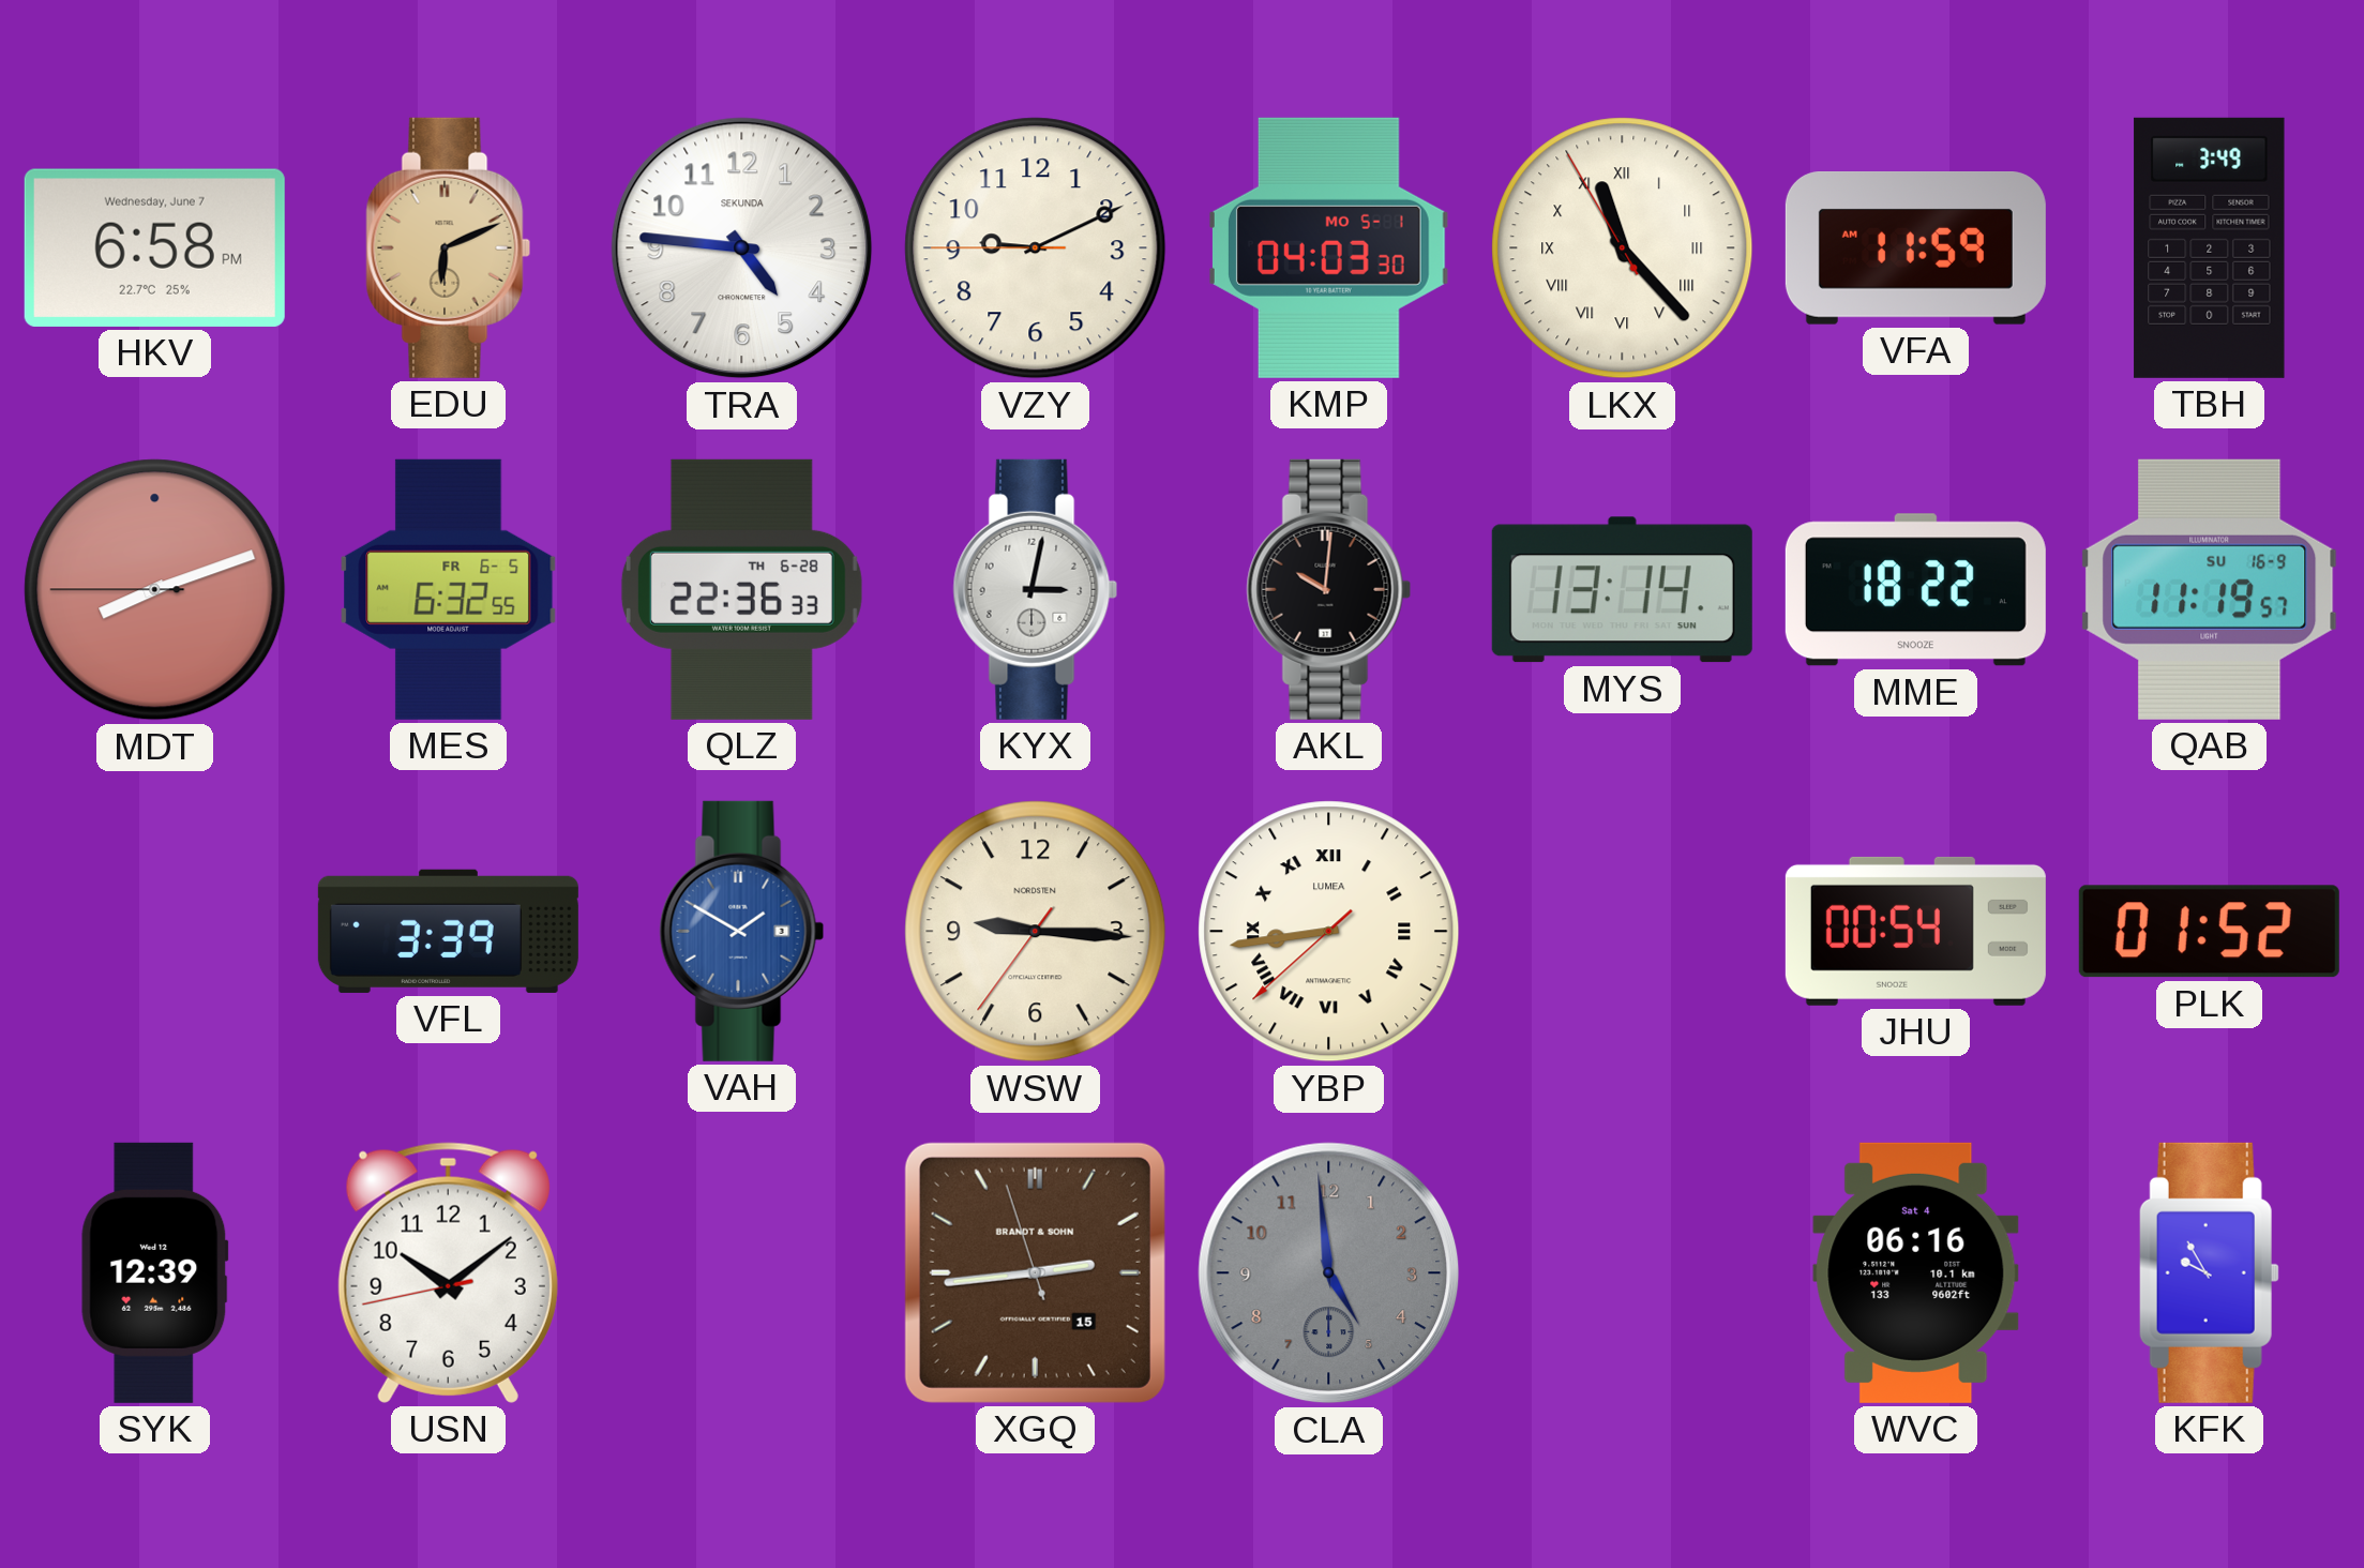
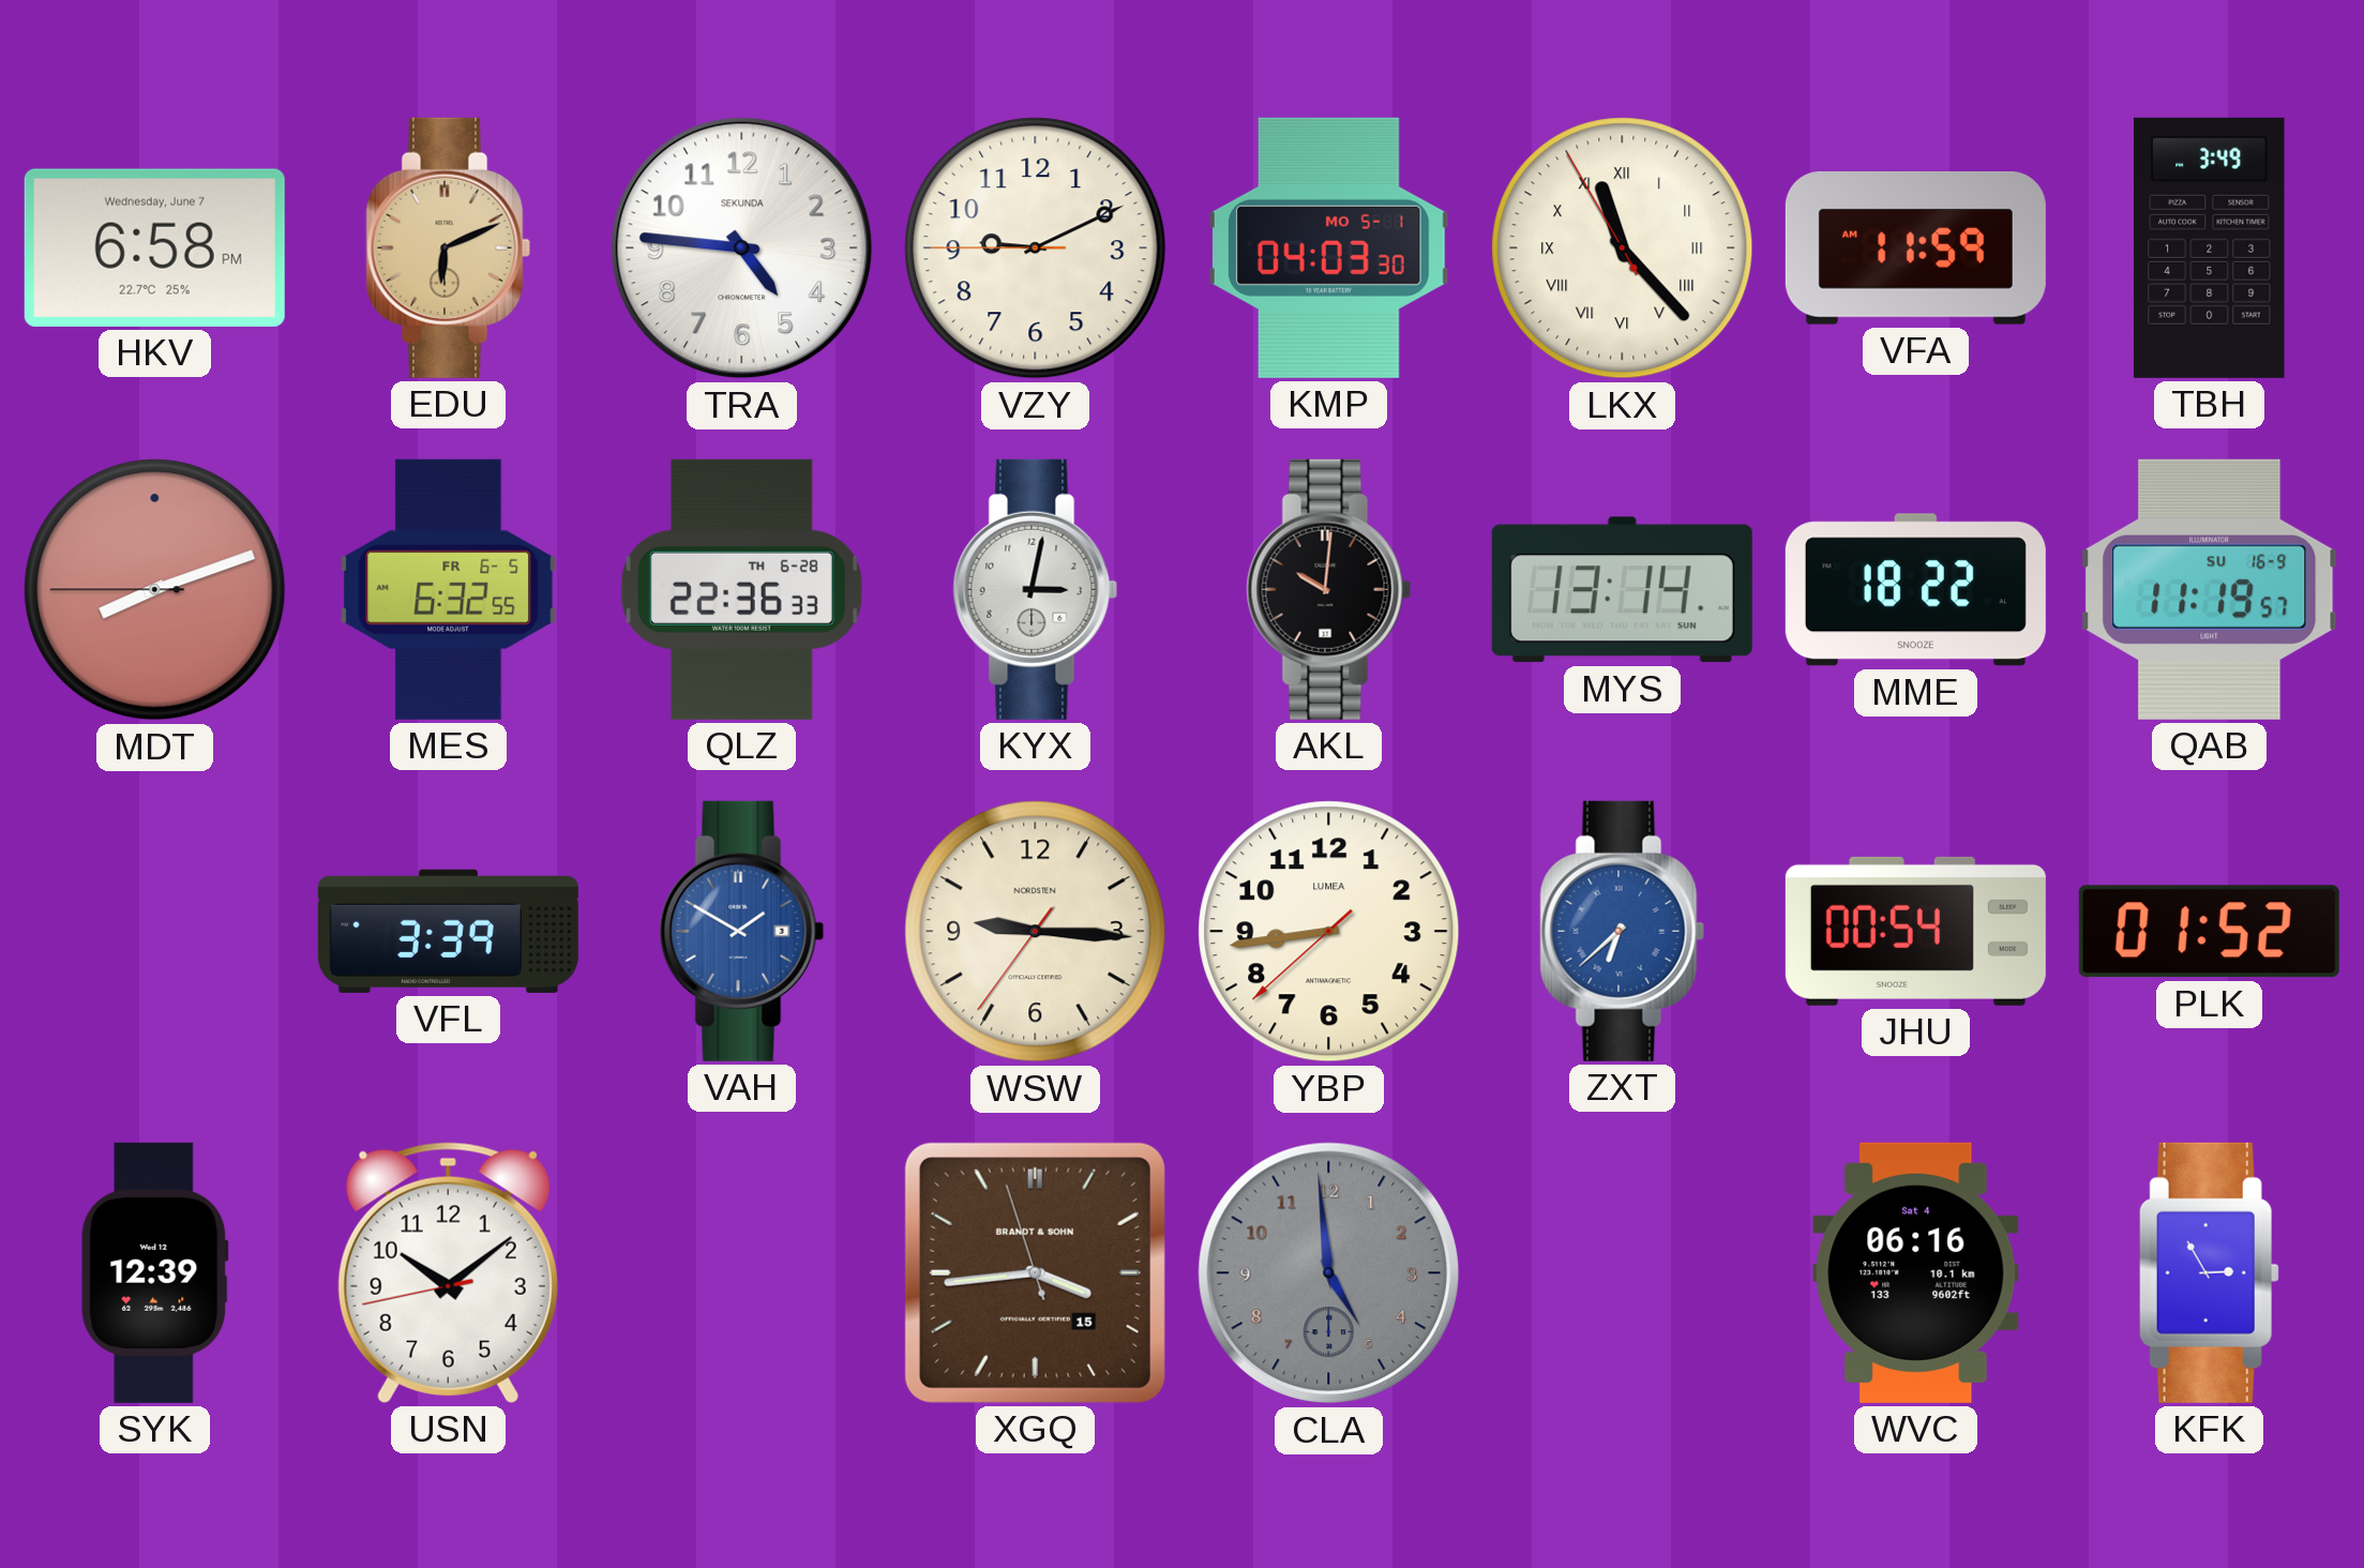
YBP numerals: Roman -> Arabic (1329, 932)
ZXT: none -> 6:38 (1623, 931)
XGQ: 2:43 -> 3:43 (1035, 1272)
KFK: 9:55 -> 2:55 (2209, 1272)
